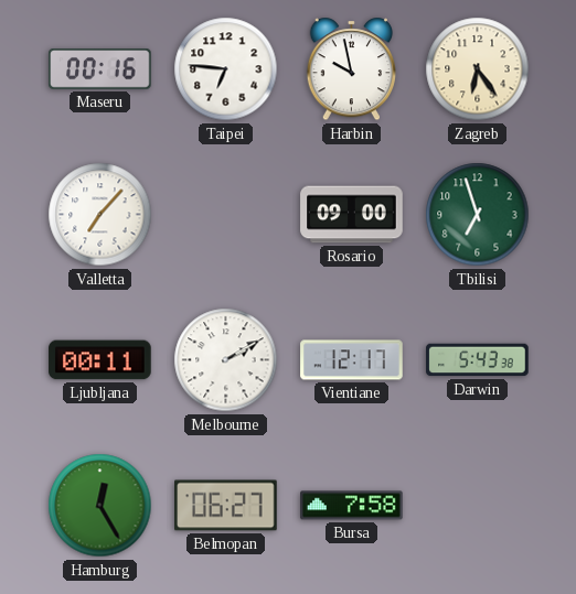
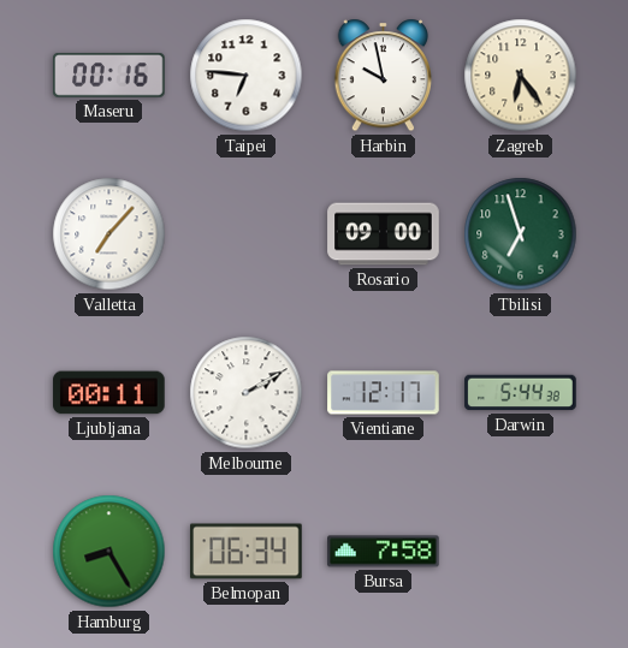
Darwin: 5:43 -> 5:44 (521, 393)
Hamburg: 12:25 -> 8:25 (109, 552)
Belmopan: 06:27 -> 06:34 (247, 552)
